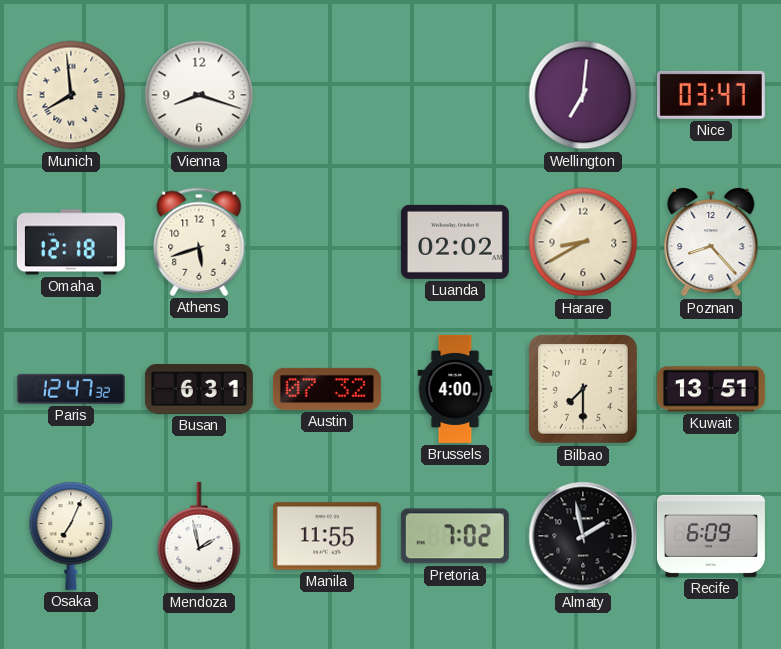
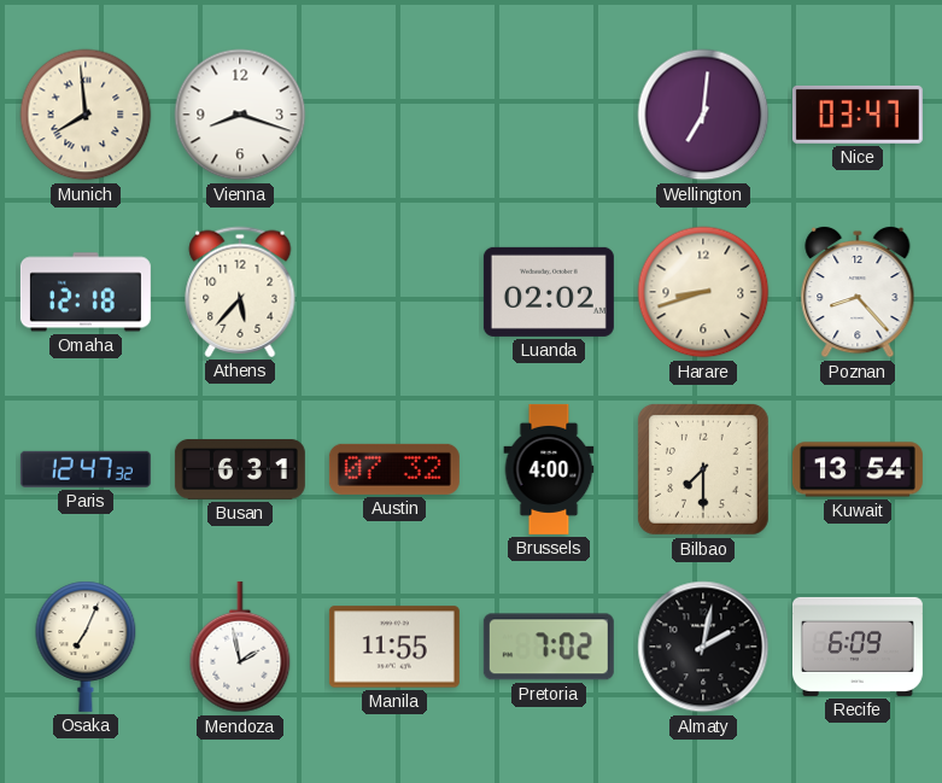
Athens: 5:42 -> 5:37 (240, 292)
Harare: 8:40 -> 8:42 (703, 292)
Kuwait: 13:51 -> 13:54 (858, 469)
Almaty: 1:58 -> 2:02 (703, 647)
